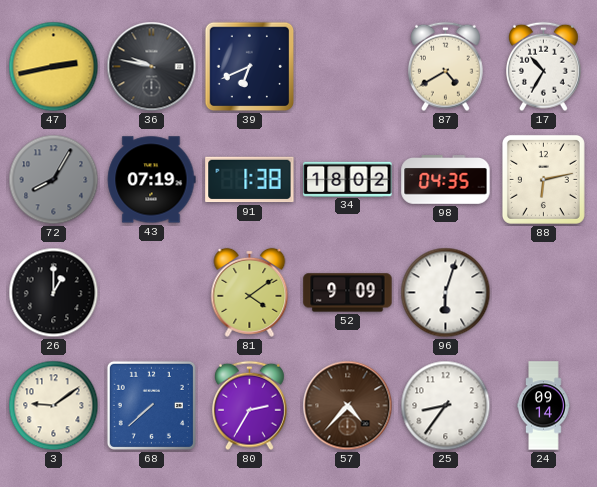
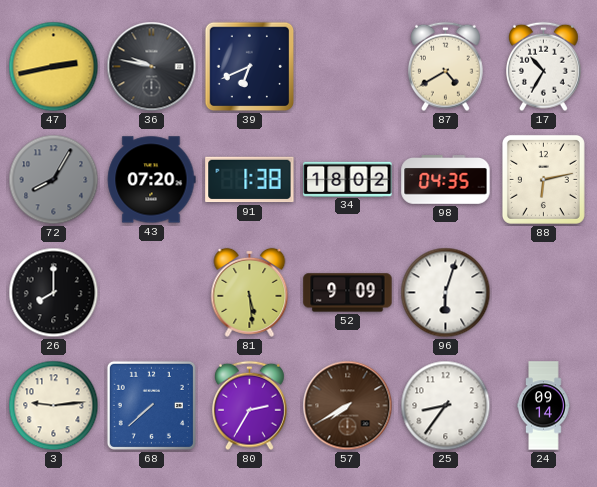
43: 07:19 -> 07:20 (151, 180)
26: 1:00 -> 8:00 (54, 293)
81: 4:09 -> 5:29 (250, 292)
3: 9:09 -> 9:14 (54, 406)
57: 4:37 -> 7:40 (348, 406)
